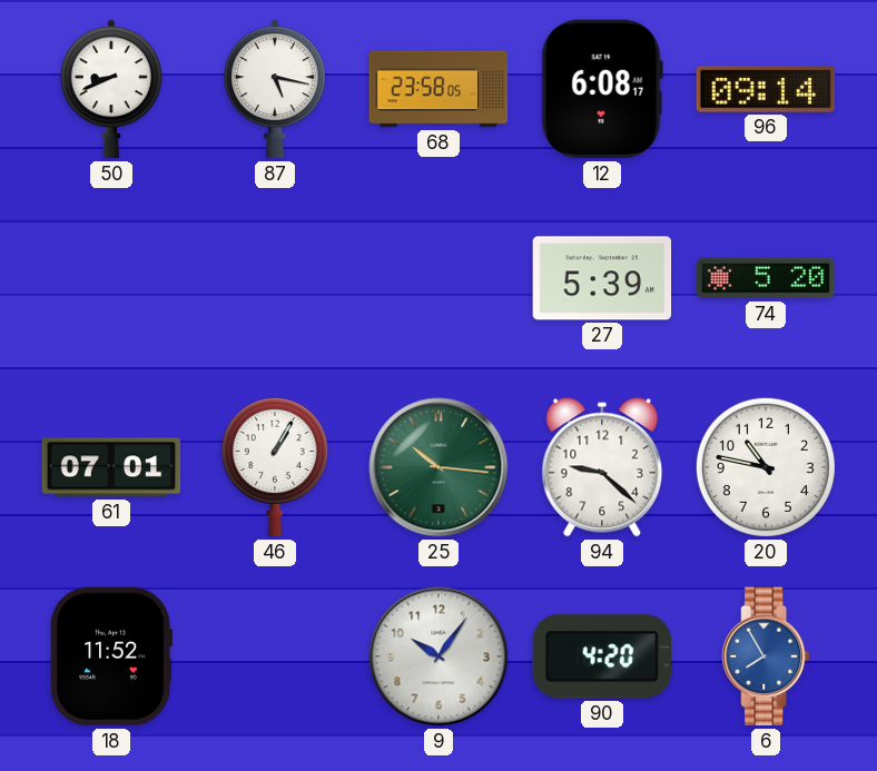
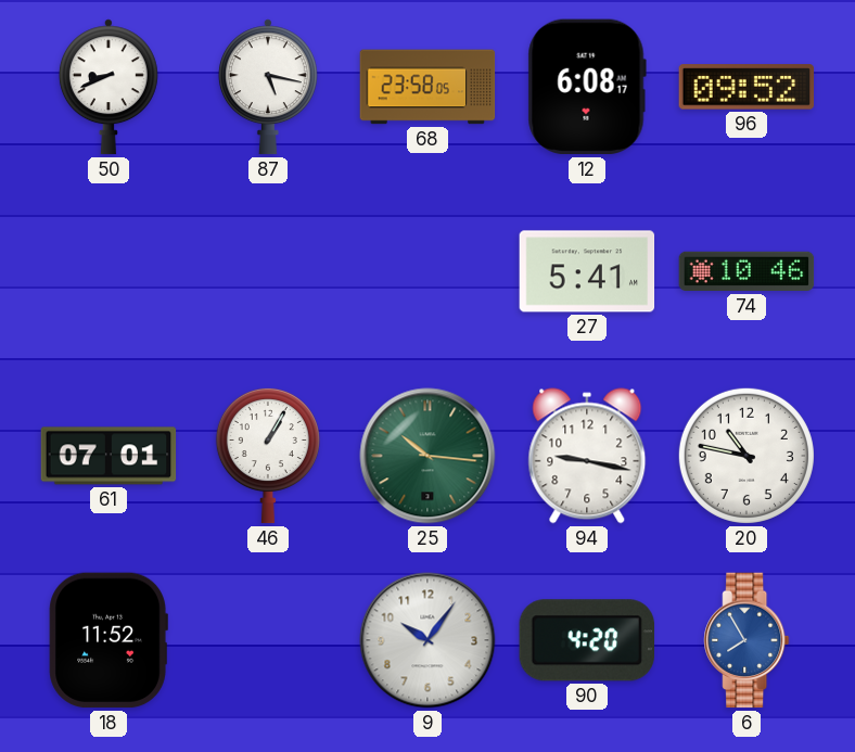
96: 09:14 -> 09:52 (746, 87)
27: 5:39 -> 5:41 (587, 271)
74: 5:20 -> 10:46 (746, 271)
94: 9:22 -> 9:17 (587, 456)
